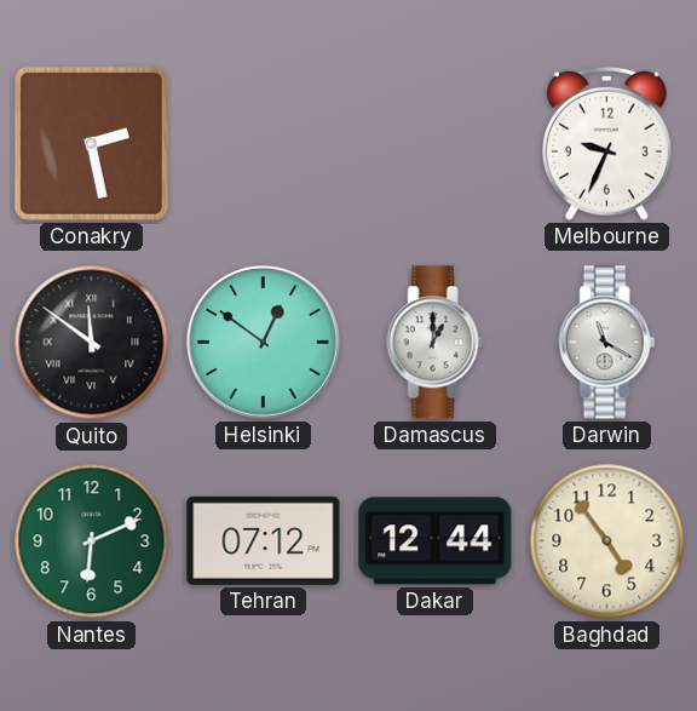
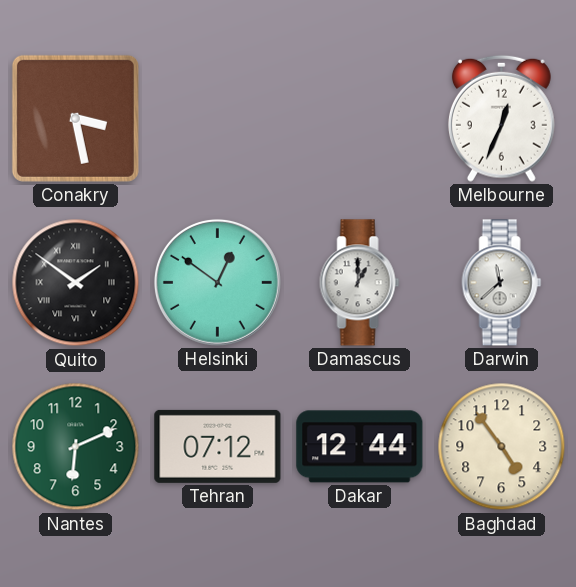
Conakry: 2:28 -> 3:28 (75, 118)
Melbourne: 9:34 -> 12:34 (501, 118)
Quito: 11:51 -> 1:51 (76, 283)
Darwin: 11:20 -> 11:38 (502, 283)
